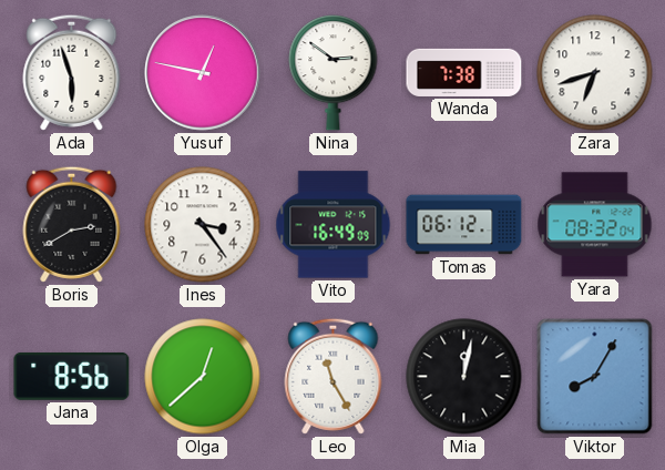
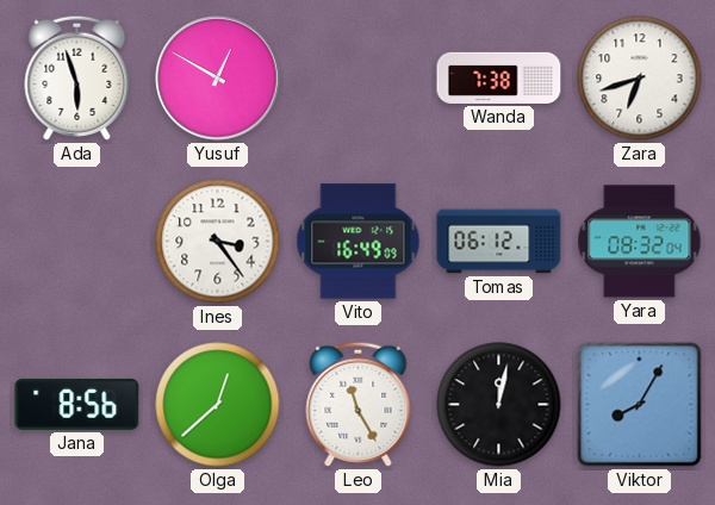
Yusuf: 12:47 -> 12:50 (218, 79)
Nina: 2:51 -> none (334, 73)
Boris: 2:40 -> none (72, 224)
